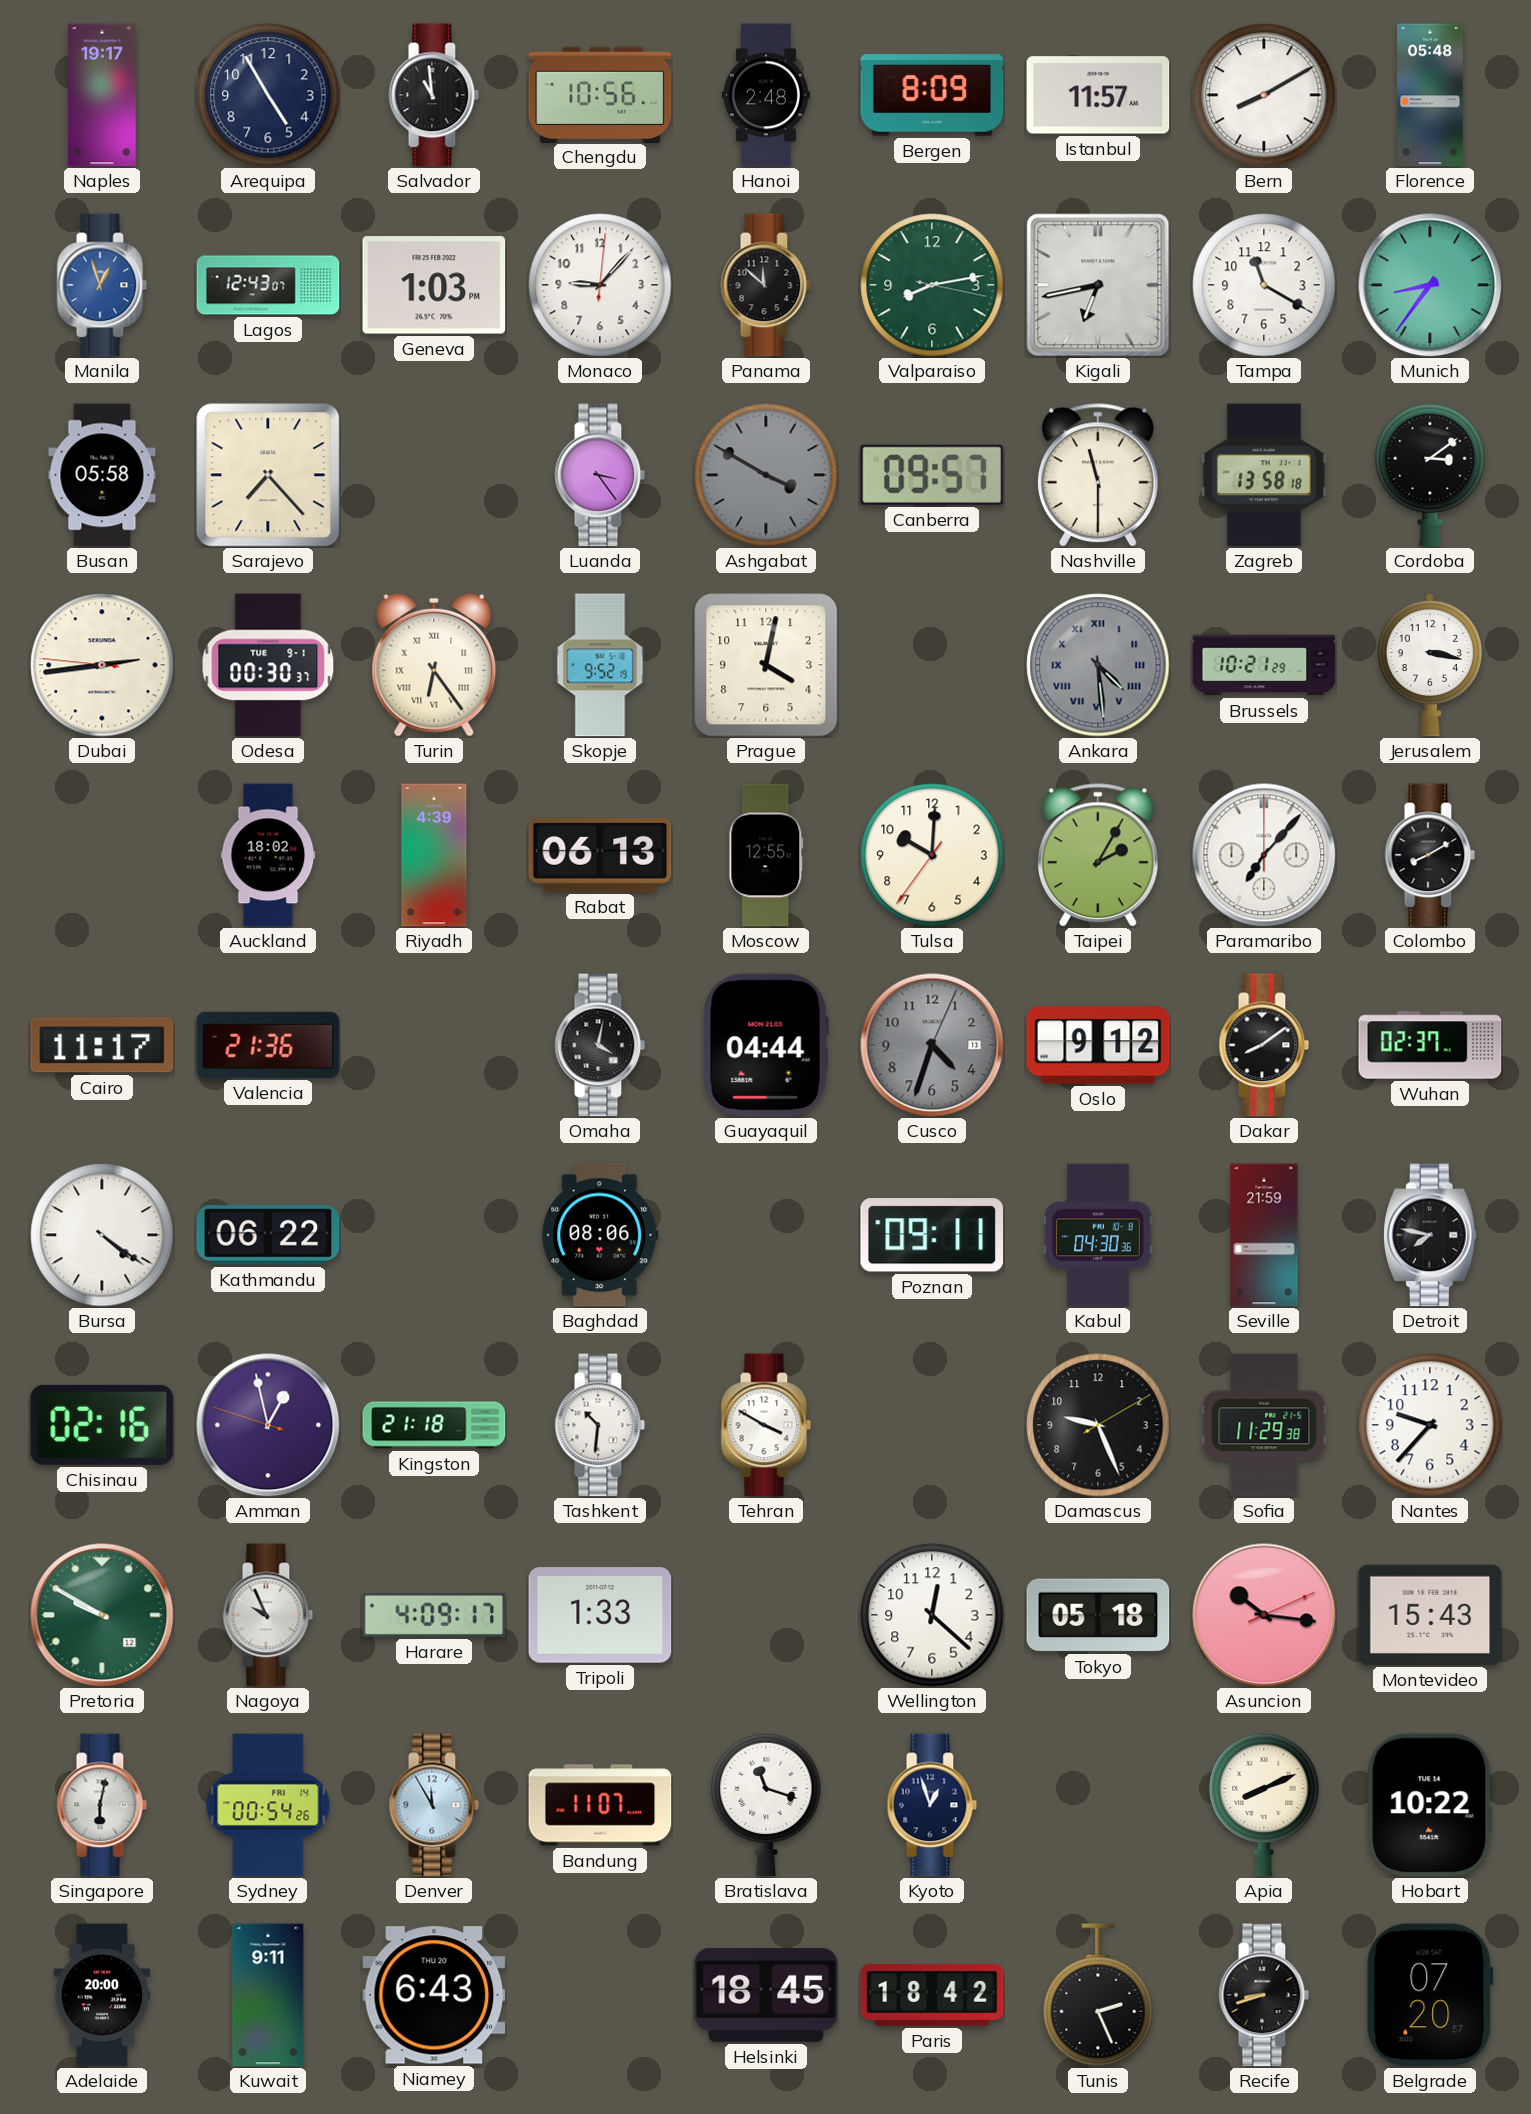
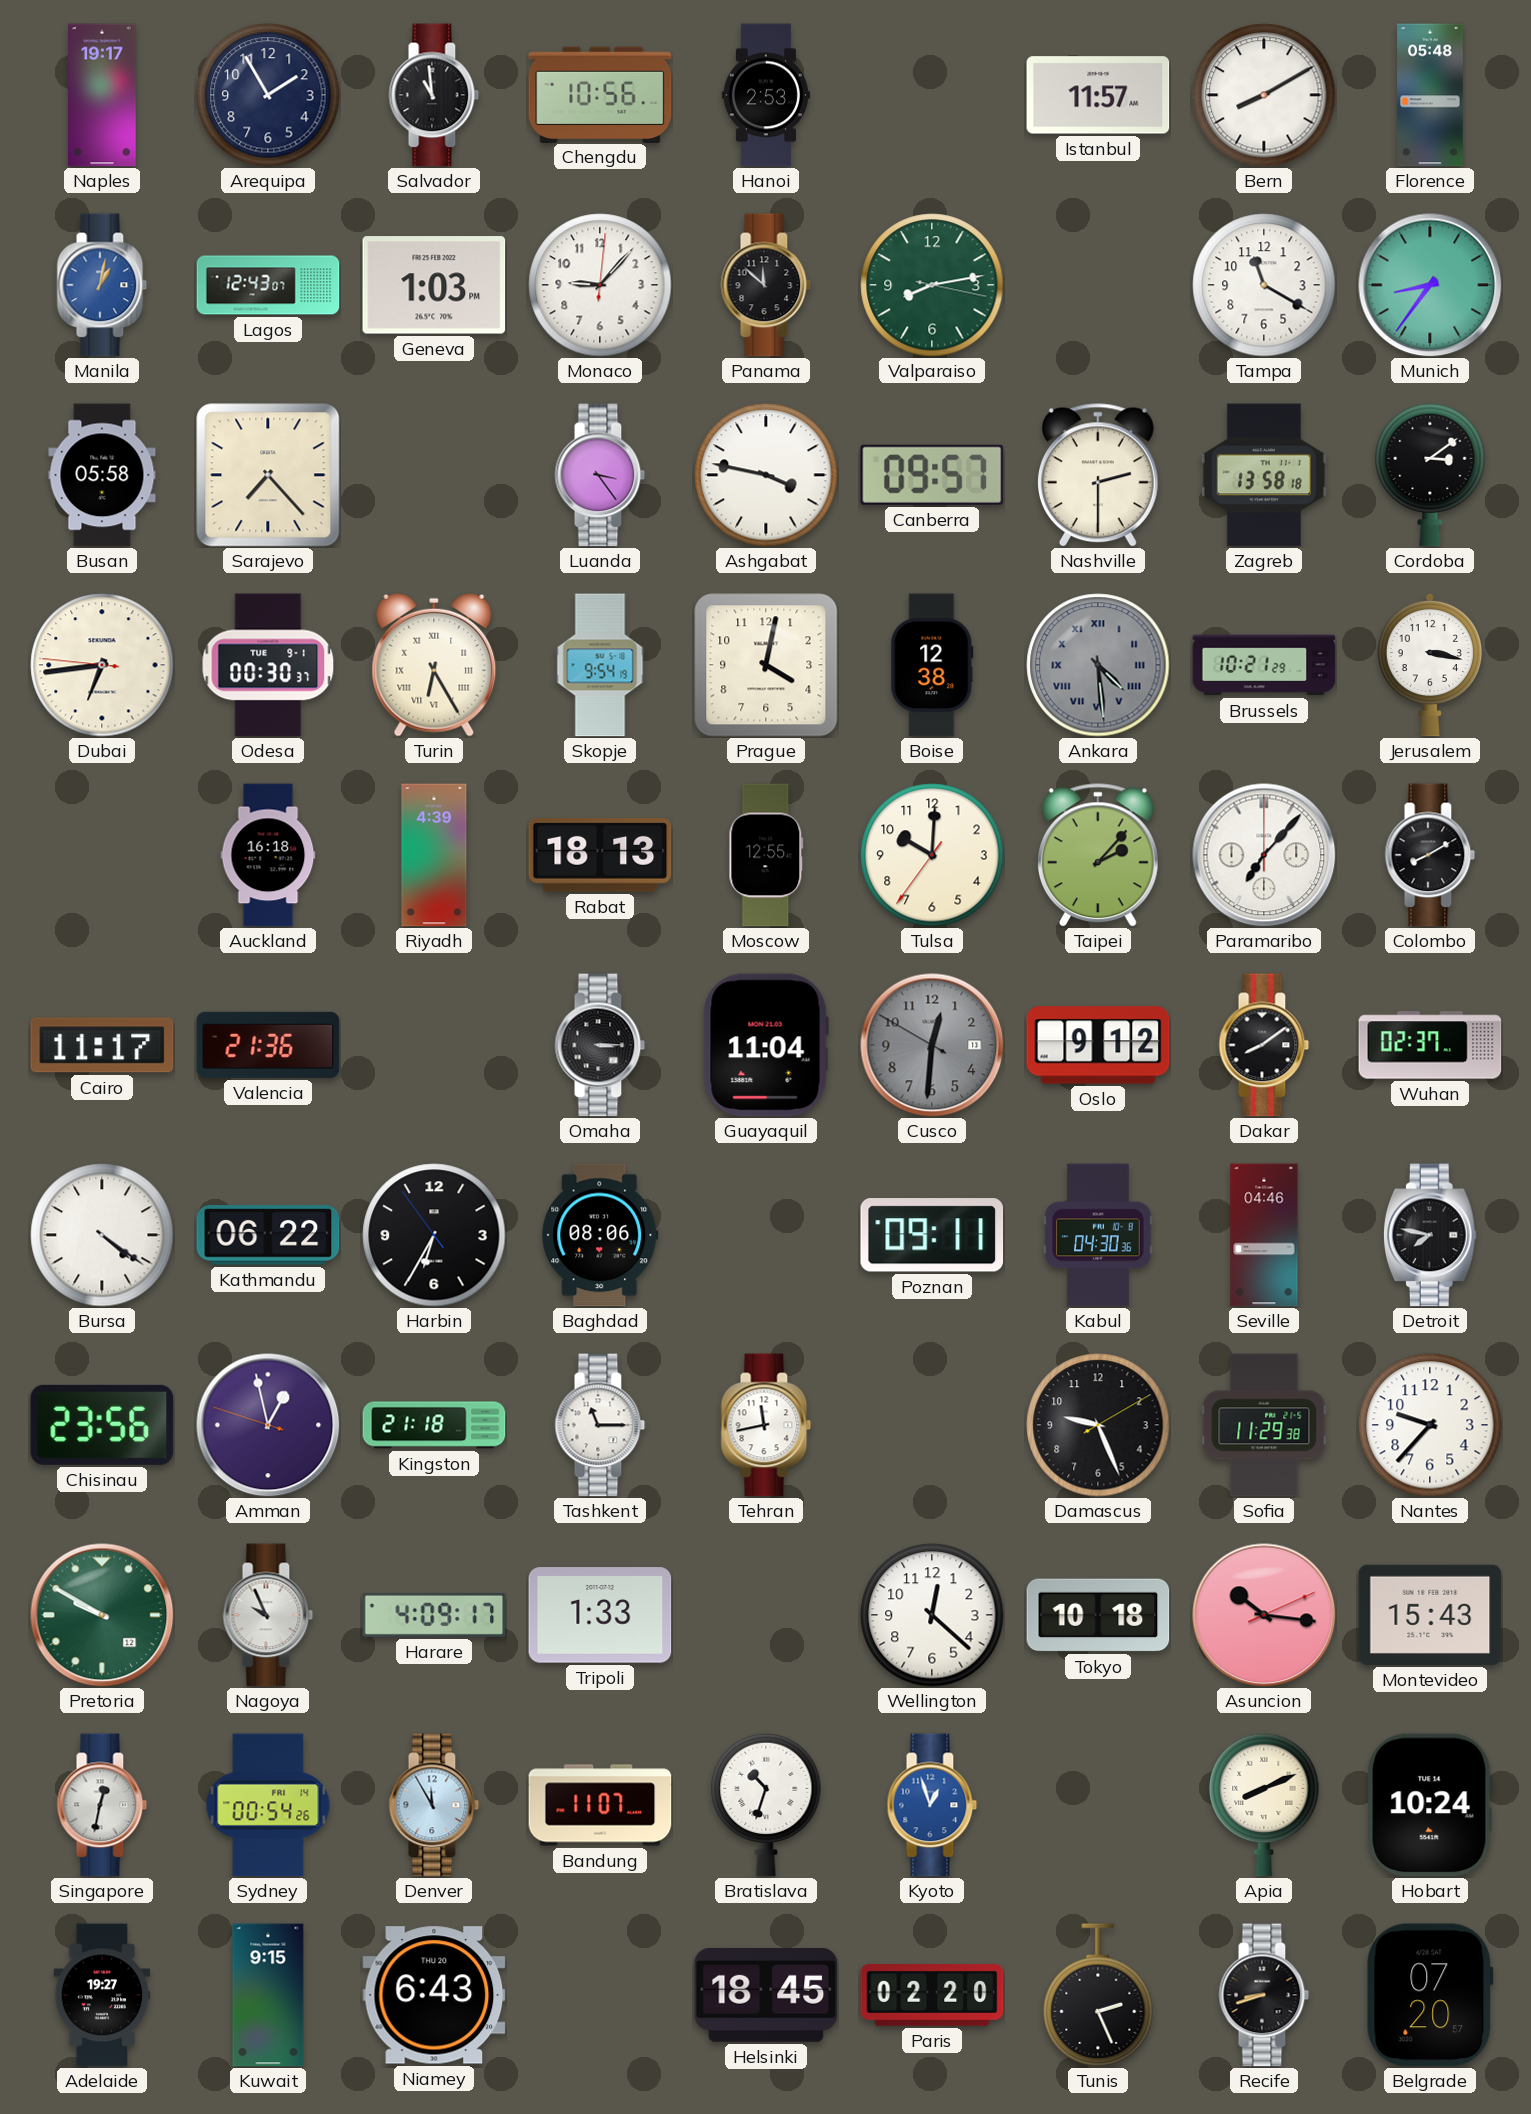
Arequipa: 4:55 -> 1:55 (268, 95)
Hanoi: 2:48 -> 2:53 (766, 95)
Bergen: 8:09 -> none (932, 95)
Manila: 12:57 -> 1:02 (102, 285)
Kigali: 6:43 -> none (1098, 285)
Ashgabat: 3:50 -> 3:47 (766, 475)
Ashgabat dial: grey -> white (766, 475)
Nashville: 11:30 -> 2:30 (1098, 475)
Dubai: 2:43 -> 6:43 (102, 665)
Turin: 6:24 -> 6:25 (434, 665)
Skopje: 9:52 -> 9:54 (600, 665)
Boise: none -> 12:38 (932, 665)
Auckland: 18:02 -> 16:18 (268, 855)
Rabat: 06:13 -> 18:13 (600, 856)
Taipei: 2:05 -> 2:07 (1098, 855)
Omaha: 4:02 -> 3:15 (600, 1045)
Guayaquil: 04:44 -> 11:04 (766, 1045)
Cusco: 4:33 -> 12:30 (932, 1045)
Harbin: none -> 6:34 (434, 1235)
Seville: 21:59 -> 04:46 (1264, 1235)
Chisinau: 02:16 -> 23:56 (102, 1425)
Tashkent: 10:31 -> 11:15 (600, 1425)
Tehran: 3:50 -> 11:43 (766, 1425)
Tokyo: 05:18 -> 10:18 (1098, 1615)
Singapore: 6:02 -> 12:32 (102, 1805)
Bratislava: 11:18 -> 10:33 (766, 1805)
Kyoto dial: navy -> blue (932, 1805)
Hobart: 10:22 -> 10:24 (1430, 1805)
Adelaide: 20:00 -> 19:27 (102, 1995)
Kuwait: 9:11 -> 9:15 (268, 1995)
Paris: 18:42 -> 02:20 (932, 1996)
